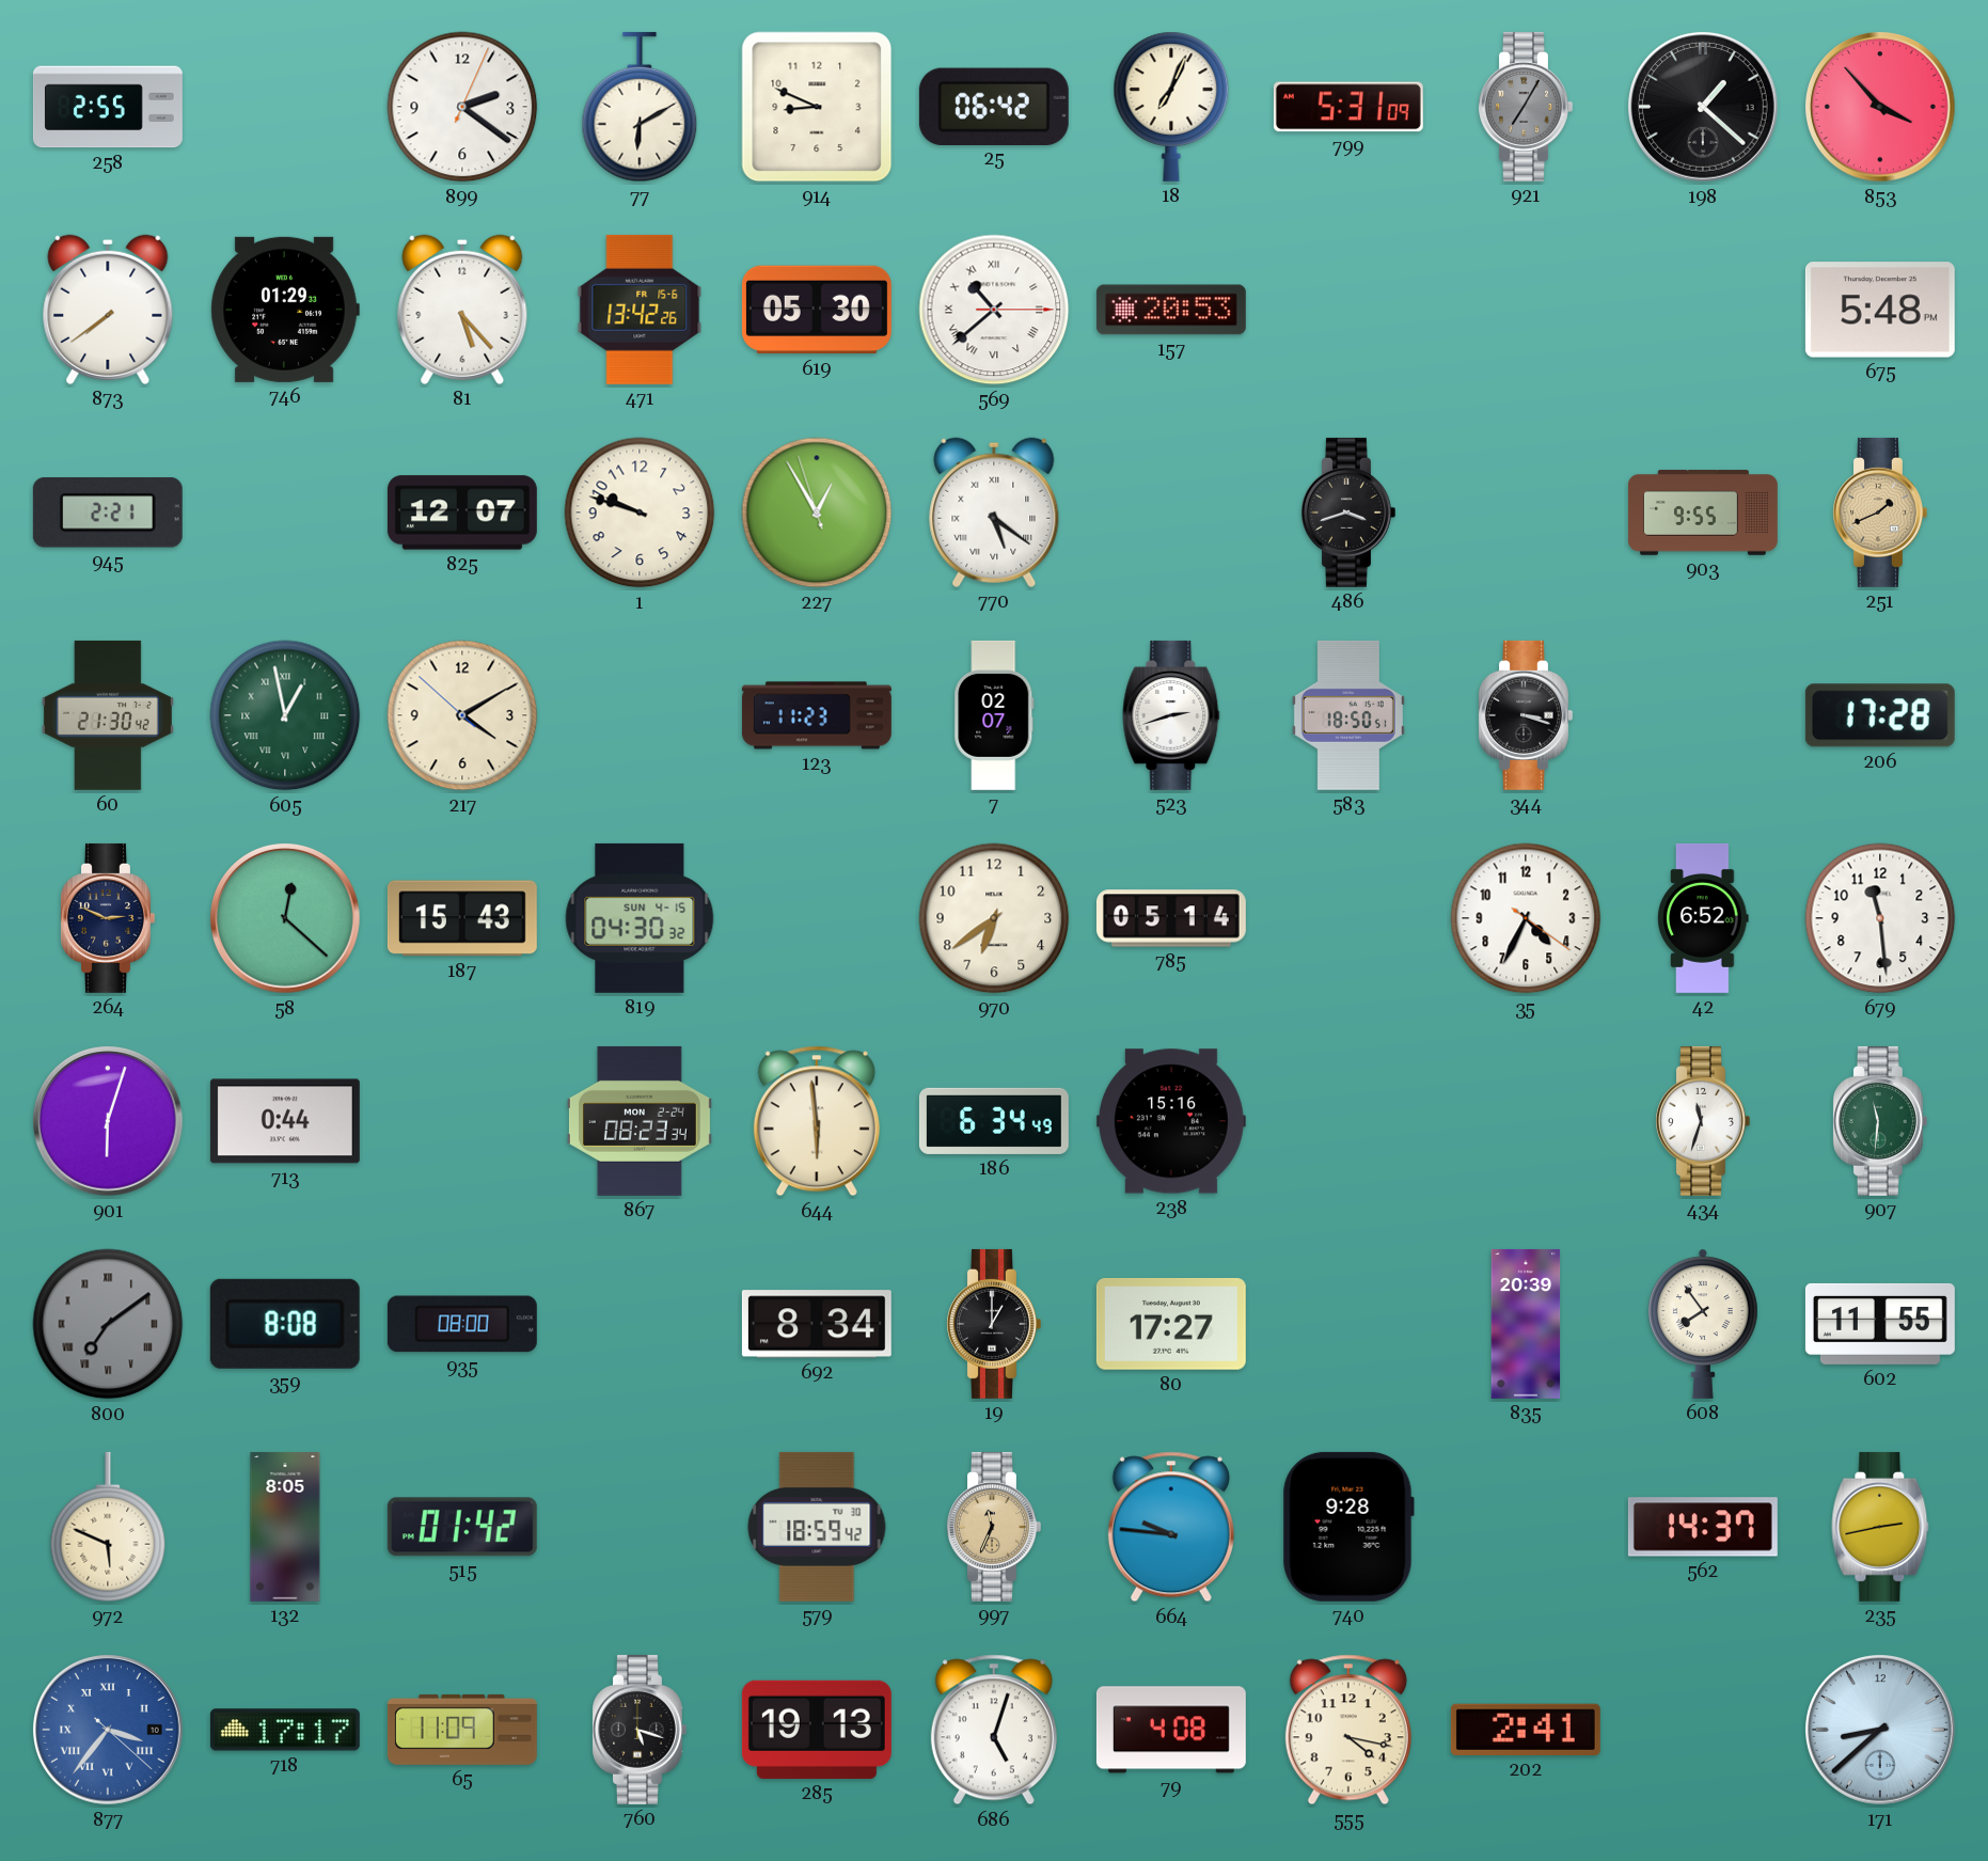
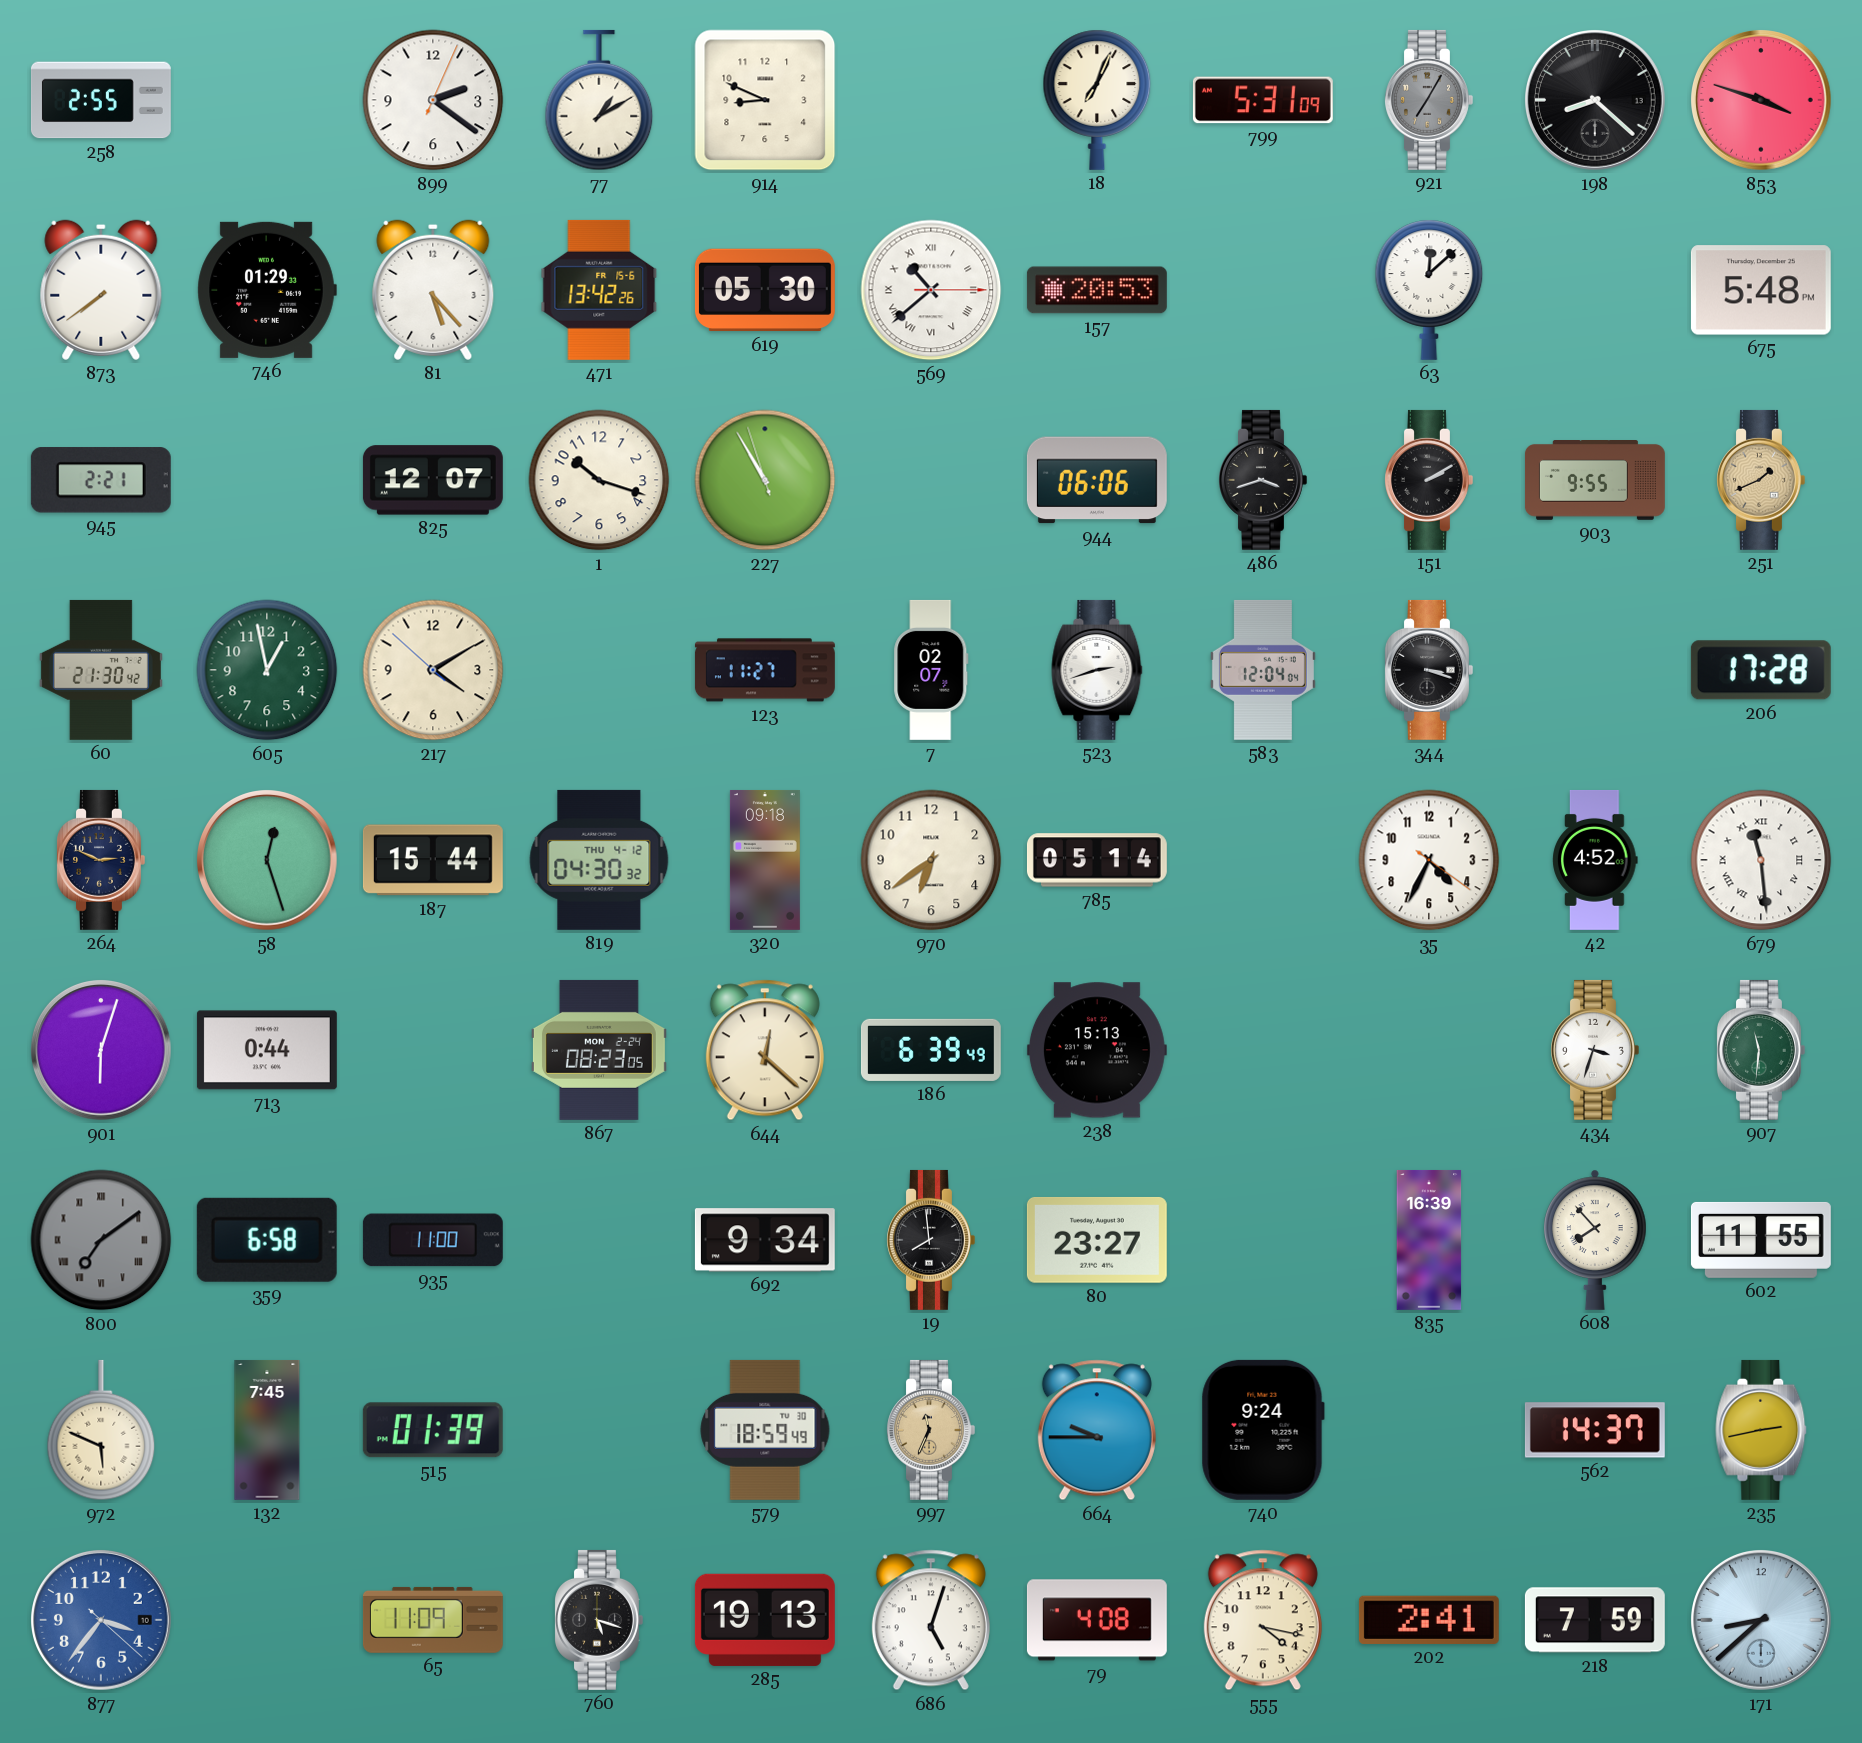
77: 6:10 -> 1:10 (599, 100)
25: 06:42 -> none (994, 106)
198: 1:22 -> 8:22 (1596, 101)
853: 3:53 -> 3:48 (1762, 101)
63: none -> 12:08 (1429, 290)
1: 9:48 -> 10:18 (599, 480)
227: 12:54 -> 10:54 (765, 480)
770: 5:21 -> none (994, 512)
944: none -> 06:06 (1097, 480)
151: none -> 2:10 (1429, 480)
605 numerals: Roman -> Arabic (267, 670)
123: 11:23 -> 11:27 (765, 670)
583: 18:50 -> 12:04 (1263, 670)
58: 12:22 -> 12:27 (268, 861)
187: 15:43 -> 15:44 (433, 860)
819 date: SUN 4-15 -> THU 4-12 (599, 860)
320: none -> 09:18 (765, 860)
42: 6:52 -> 4:52 (1595, 860)
679 numerals: Arabic -> Roman (1761, 860)
867: 08:23:34 -> 08:23:05 (599, 1050)
644: 5:59 -> 12:22 (765, 1050)
186: 6:34 -> 6:39 (931, 1050)
238: 15:16 -> 15:13 (1097, 1050)
434: 11:33 -> 3:33 (1595, 1050)
359: 8:08 -> 6:58 (267, 1240)
935: 08:00 -> 11:00 (433, 1240)
692: 8:34 -> 9:34 (765, 1240)
19: 1:00 -> 7:59 (931, 1240)
80: 17:27 -> 23:27 (1097, 1240)
835: 20:39 -> 16:39 (1429, 1240)
608: 7:54 -> 7:53 (1595, 1240)
132: 8:05 -> 7:45 (267, 1430)
515: 01:42 -> 01:39 (433, 1430)
579: 18:59:42 -> 18:59:49 (765, 1430)
664: 9:46 -> 9:45 (1097, 1430)
740: 9:28 -> 9:24 (1263, 1430)
877 numerals: Roman -> Arabic (102, 1621)
718: 17:17 -> none (285, 1730)
218: none -> 7:59 (1595, 1620)
